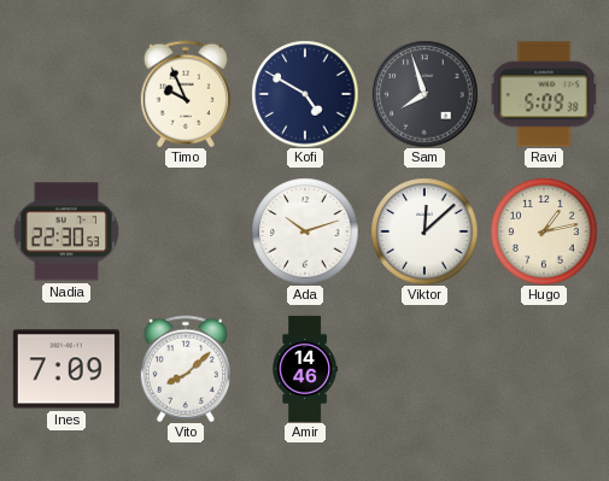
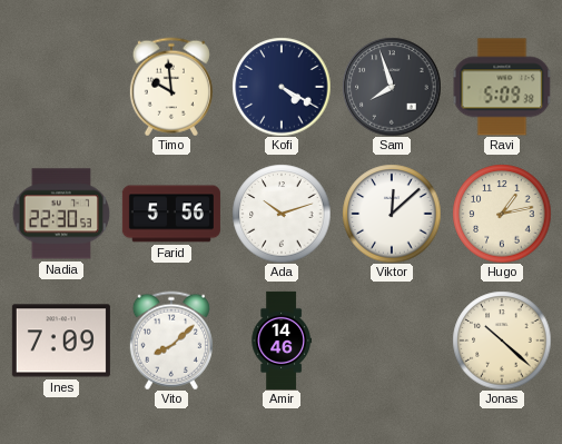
Timo: 9:56 -> 9:59 (171, 87)
Kofi: 4:50 -> 4:20 (282, 87)
Farid: none -> 5:56 (171, 214)
Jonas: none -> 10:22 (502, 341)
